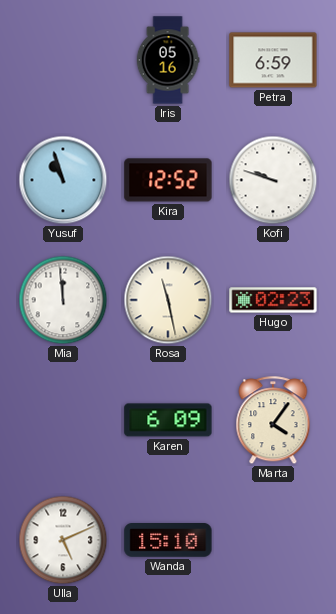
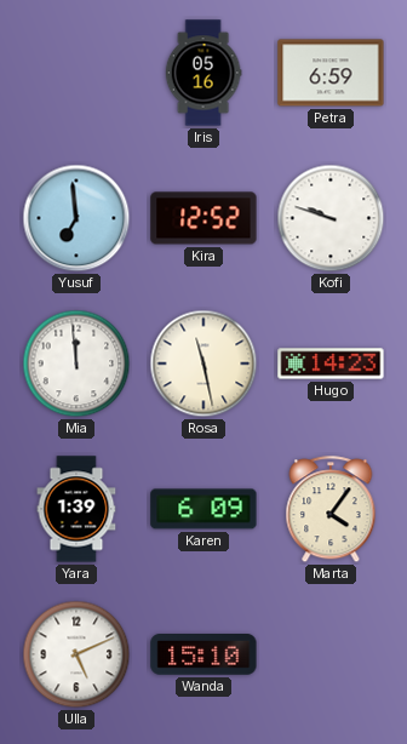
Yusuf: 10:57 -> 6:59 (76, 218)
Hugo: 02:23 -> 14:23 (331, 364)
Yara: none -> 1:39 (76, 509)
